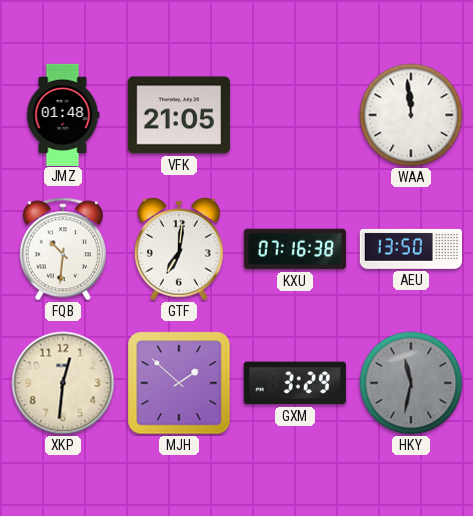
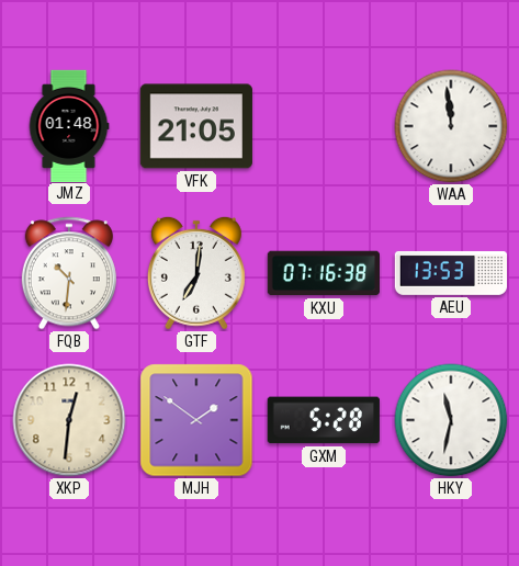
AEU: 13:50 -> 13:53 (451, 273)
MJH: 1:52 -> 1:51 (196, 420)
GXM: 3:29 -> 5:28 (324, 420)
HKY dial: grey -> white (451, 420)
